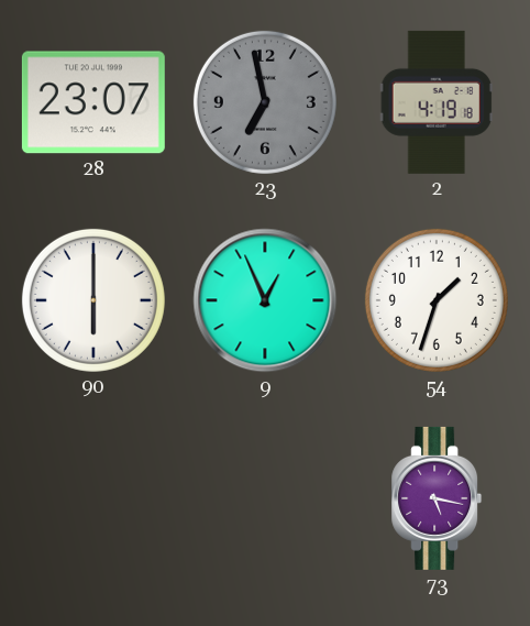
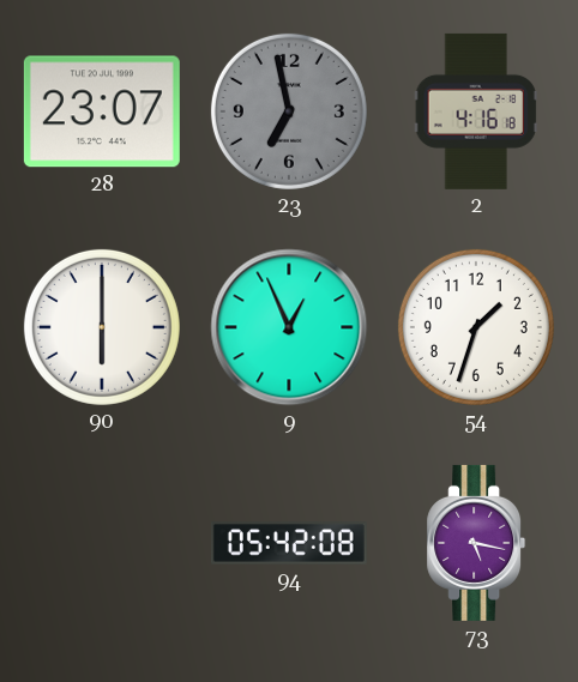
2: 4:19 -> 4:16 (476, 111)
94: none -> 05:42 (289, 543)
